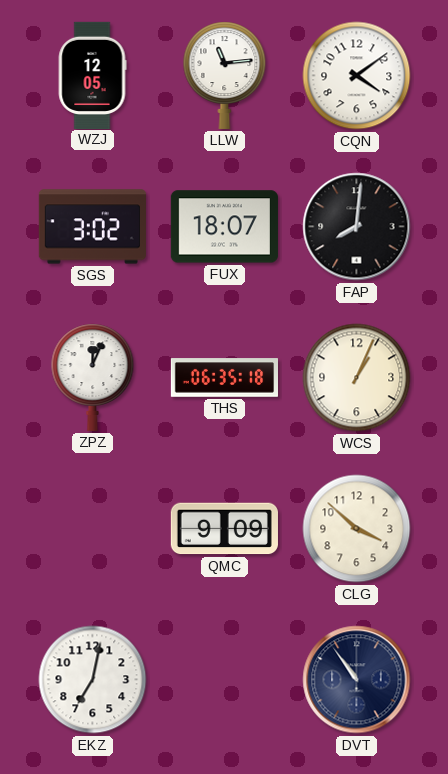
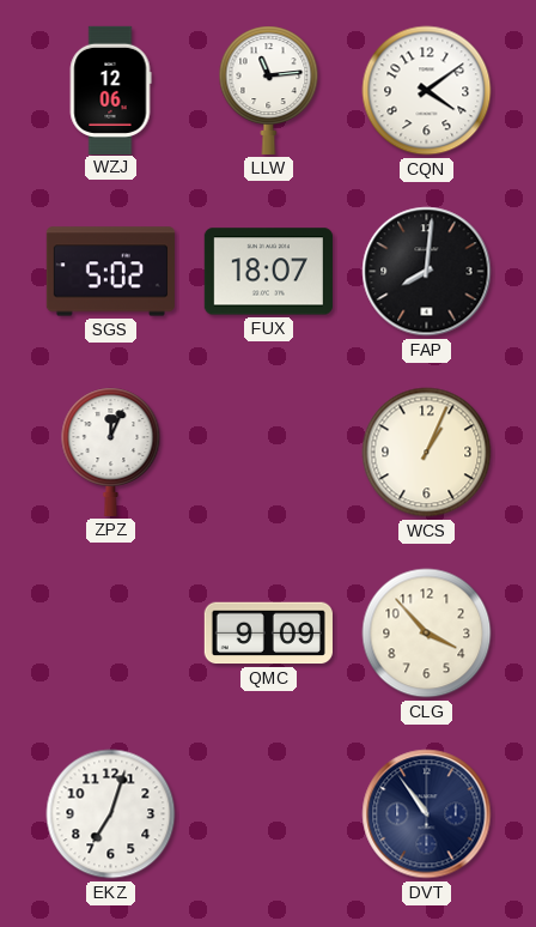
WZJ: 12:05 -> 12:06 (110, 90)
SGS: 3:02 -> 5:02 (110, 272)
THS: 06:35 -> none (224, 378)
CLG: 3:52 -> 3:53 (427, 634)
EKZ: 7:02 -> 7:03 (111, 814)
